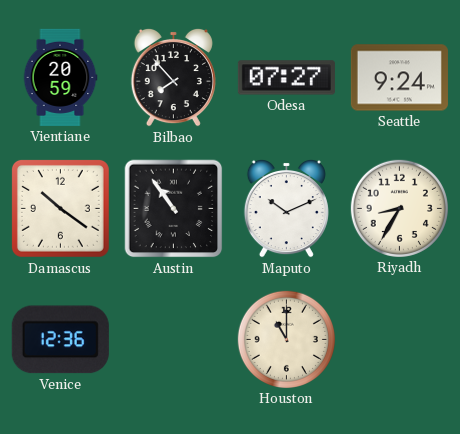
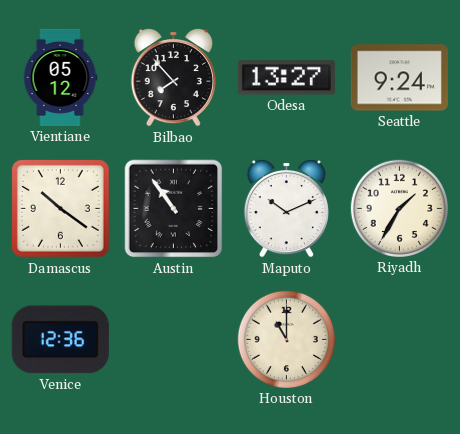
Vientiane: 20:59 -> 05:12 (60, 77)
Odesa: 07:27 -> 13:27 (286, 78)
Riyadh: 8:35 -> 1:35 (399, 208)
